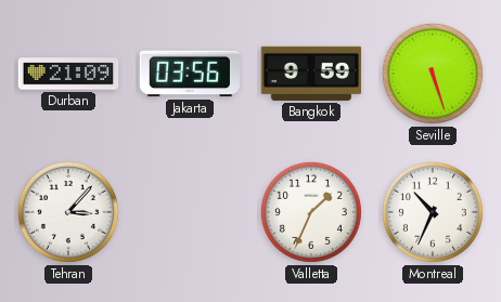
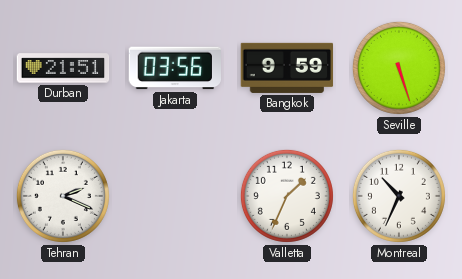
Durban: 21:09 -> 21:51 (63, 68)
Tehran: 3:07 -> 2:19 (63, 196)
